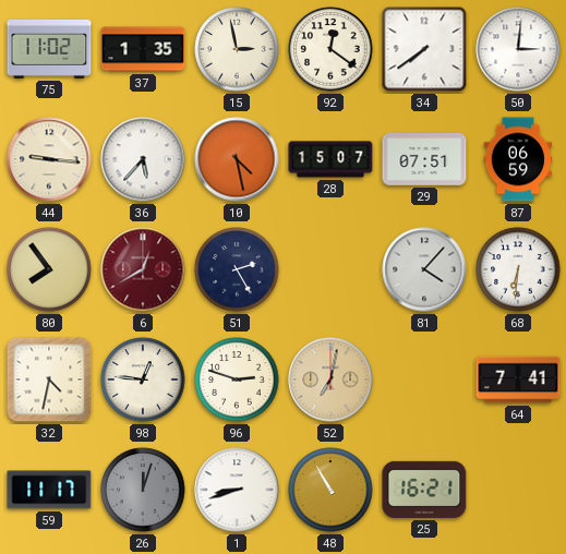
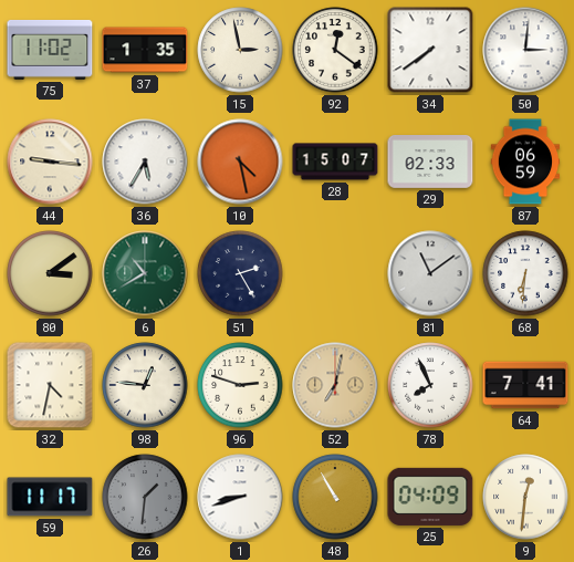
36: 5:37 -> 5:35 (145, 162)
29: 07:51 -> 02:33 (430, 163)
80: 7:54 -> 3:09 (50, 273)
6: 12:40 -> 10:40 (145, 273)
6 dial: burgundy -> green (145, 273)
81: 4:07 -> 11:09 (430, 273)
78: none -> 7:56 (430, 385)
26: 12:03 -> 1:31 (145, 497)
25: 16:21 -> 04:09 (430, 497)
9: none -> 12:31 (525, 497)
